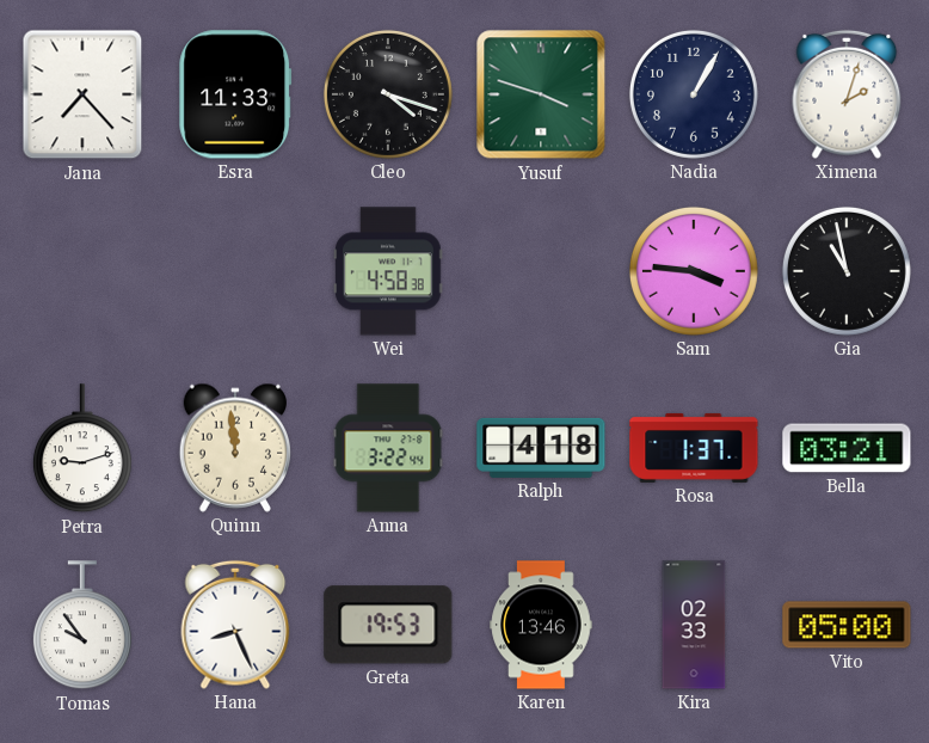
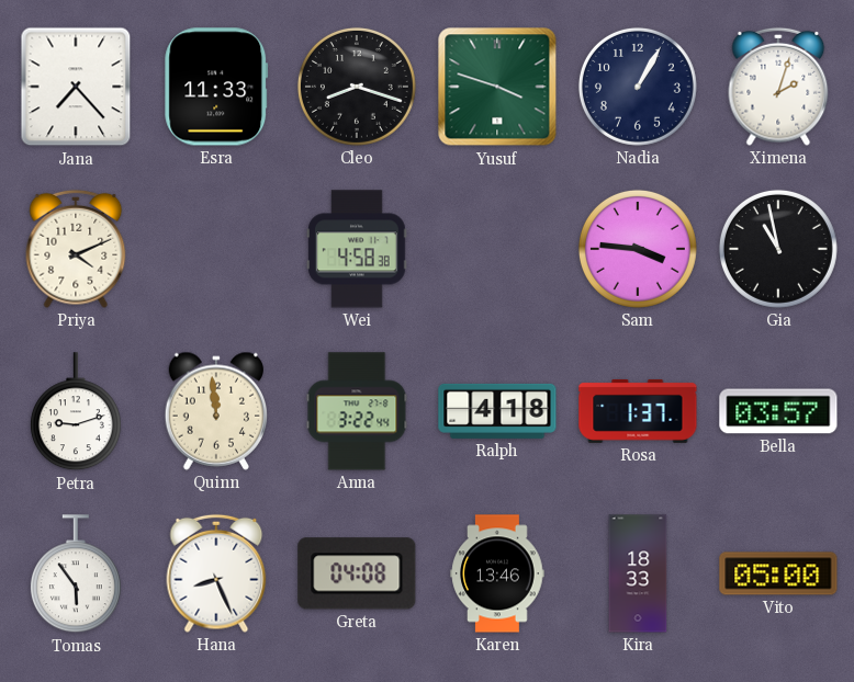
Cleo: 4:18 -> 8:18 (357, 87)
Priya: none -> 4:11 (76, 249)
Bella: 03:21 -> 03:57 (778, 411)
Tomas: 9:54 -> 5:54 (76, 575)
Greta: 19:53 -> 04:08 (357, 573)
Kira: 02:33 -> 18:33 (638, 573)
